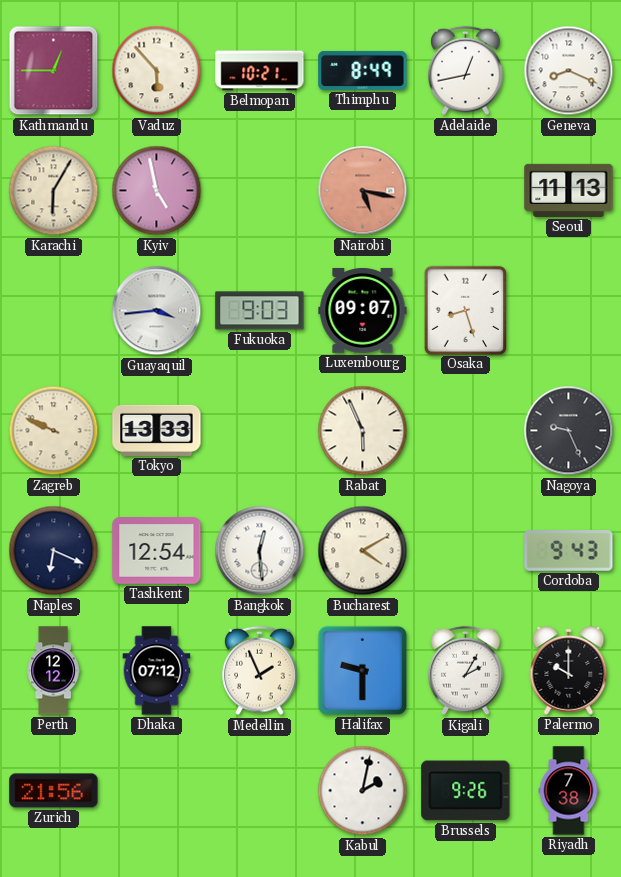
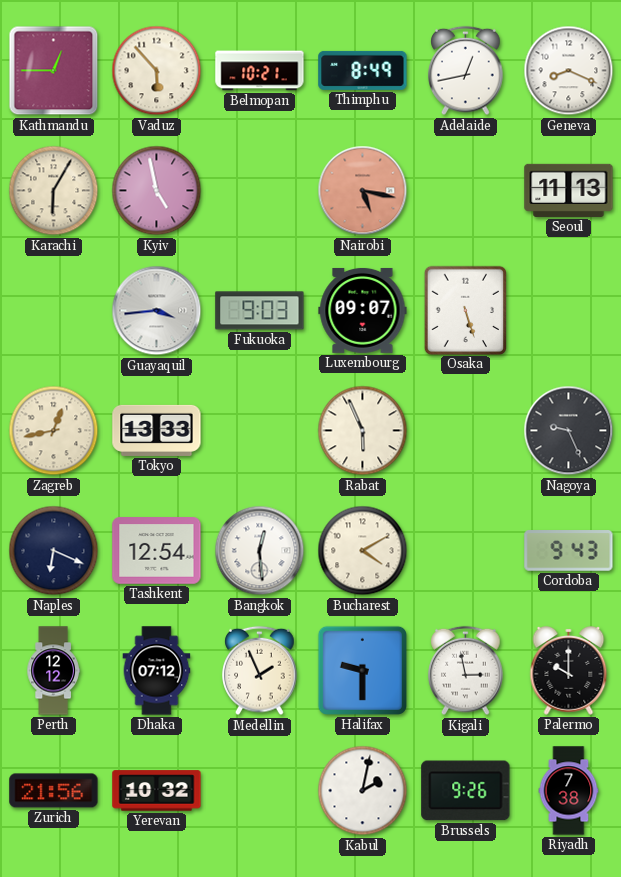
Osaka: 8:27 -> 5:27 (465, 310)
Zagreb: 9:49 -> 12:43 (54, 431)
Kigali: 2:05 -> 2:58 (466, 671)
Yerevan: none -> 10:32 (157, 791)
